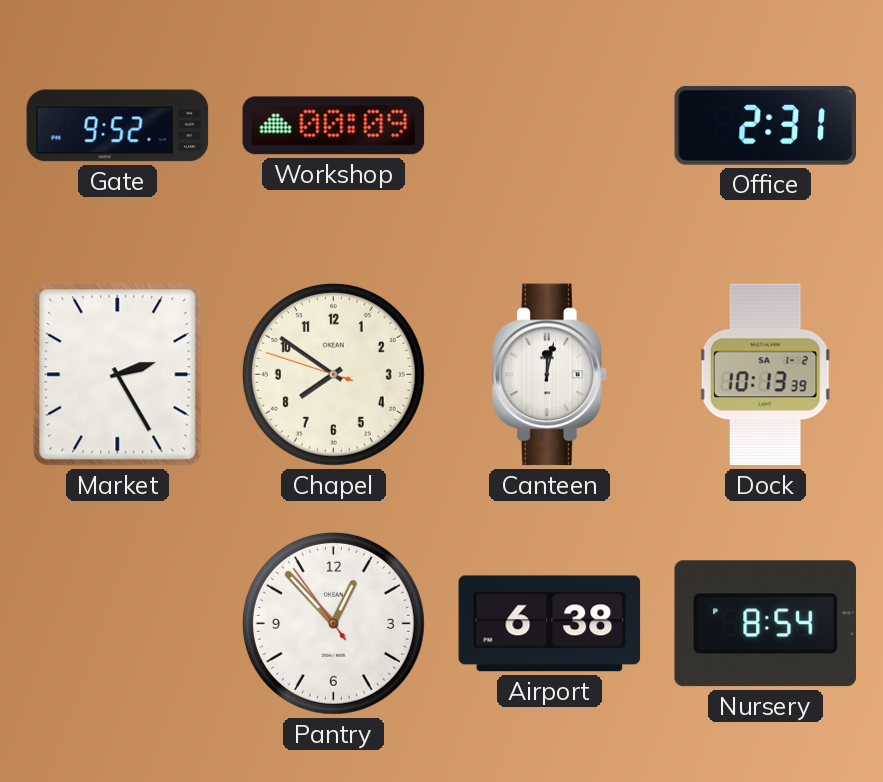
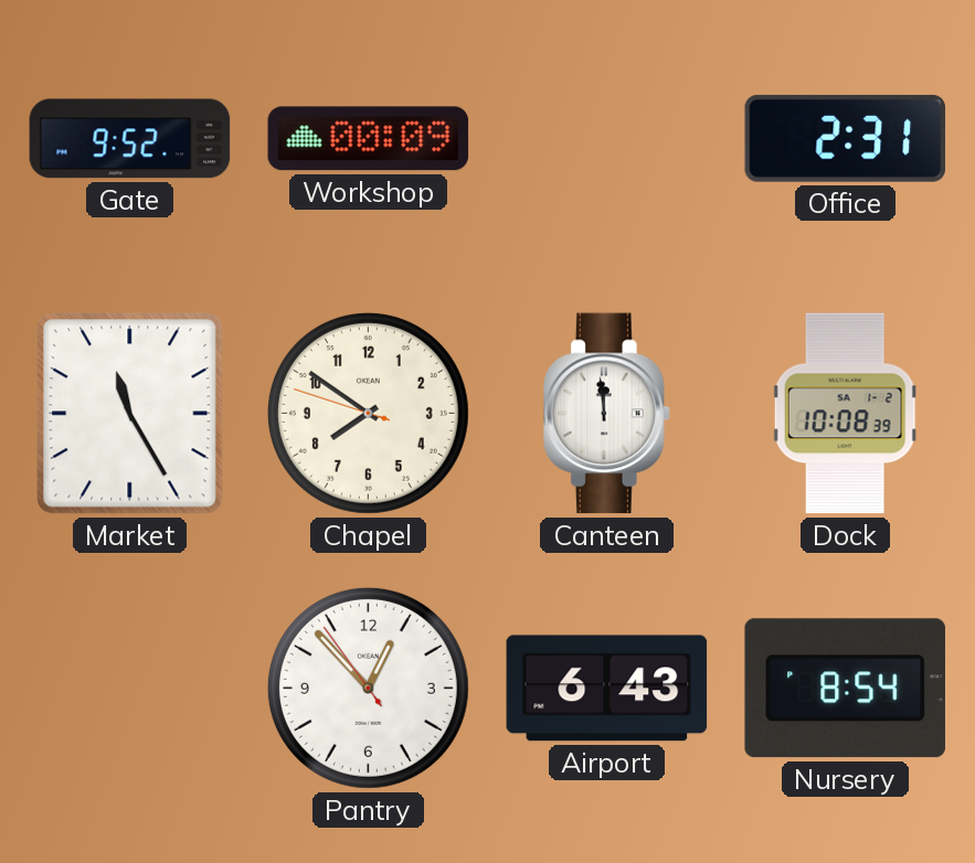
Market: 2:25 -> 11:25 (130, 414)
Canteen: 12:02 -> 11:59 (607, 414)
Dock: 10:13 -> 10:08 (845, 414)
Airport: 6:38 -> 6:43 (607, 689)
